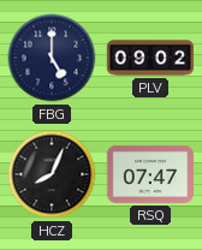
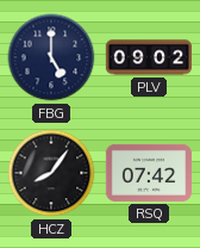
HCZ: 8:04 -> 8:06 (51, 173)
RSQ: 07:47 -> 07:42 (148, 173)
